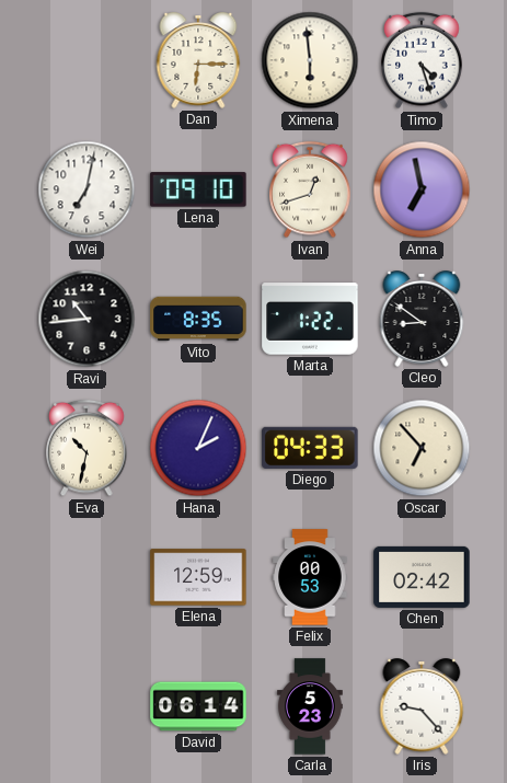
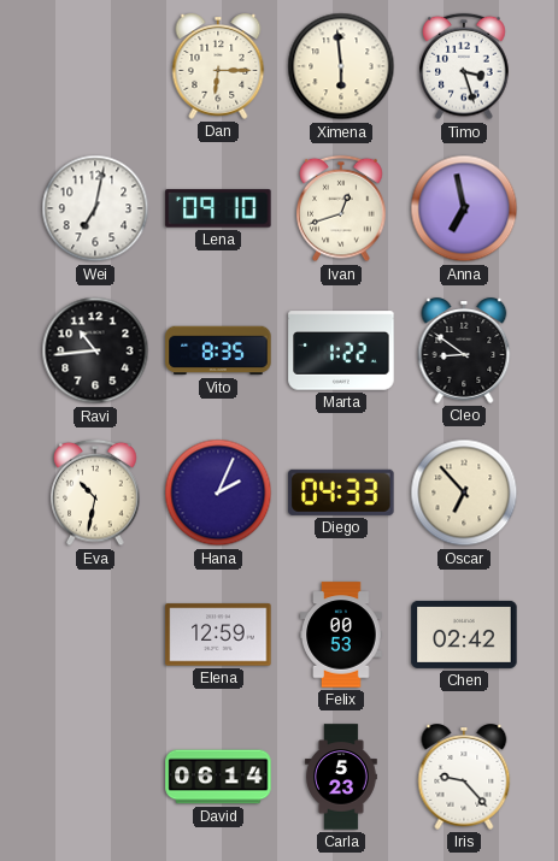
Timo: 4:27 -> 3:27 (464, 66)
